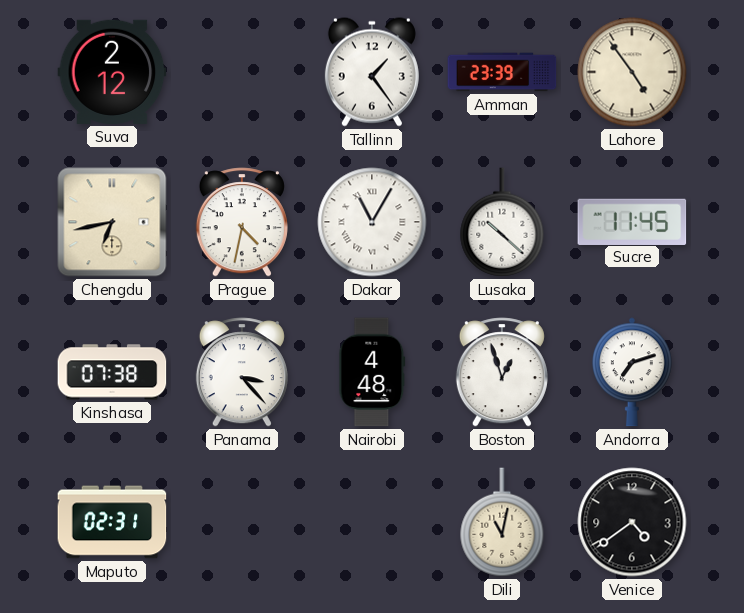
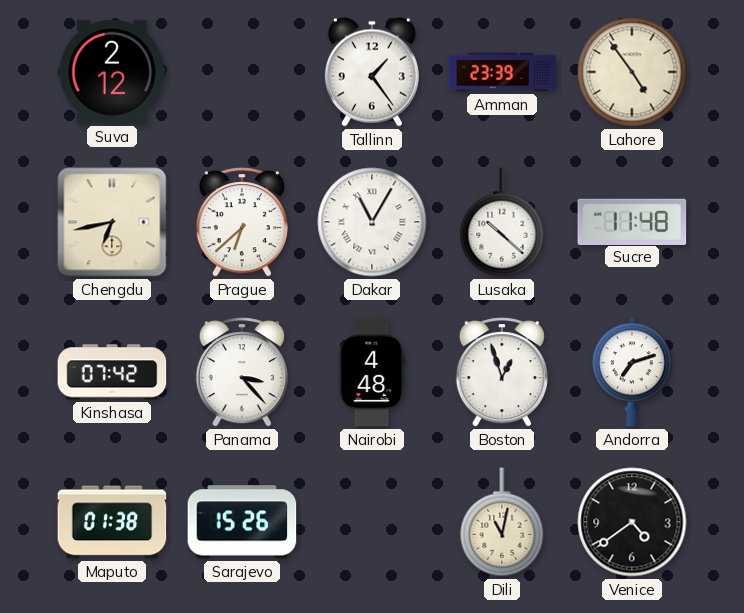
Prague: 4:32 -> 6:38 (242, 222)
Sucre: 11:45 -> 11:48 (632, 221)
Kinshasa: 07:38 -> 07:42 (112, 372)
Maputo: 02:31 -> 01:38 (112, 522)
Sarajevo: none -> 15:26 (242, 522)
